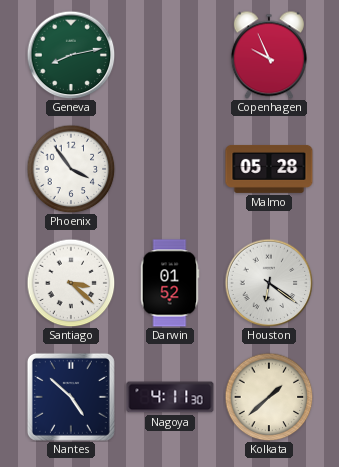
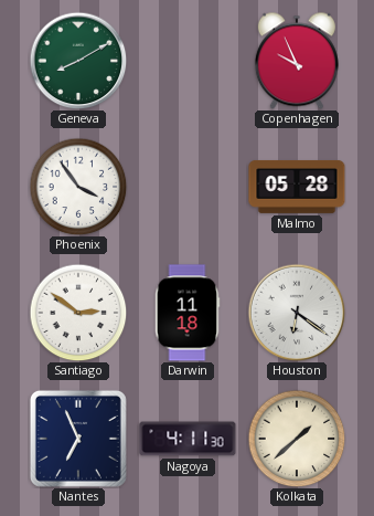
Geneva: 8:13 -> 8:10 (78, 61)
Santiago: 3:22 -> 2:51 (78, 313)
Darwin: 01:52 -> 11:18 (188, 313)
Nantes: 4:52 -> 6:56 (78, 439)
